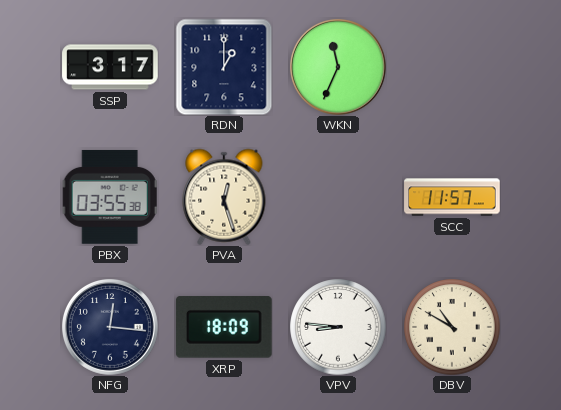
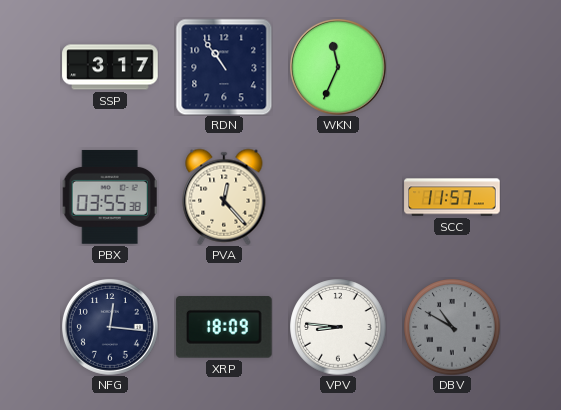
RDN: 1:00 -> 10:54 (224, 67)
PVA: 12:27 -> 12:23 (224, 197)
DBV dial: cream -> grey (452, 327)
